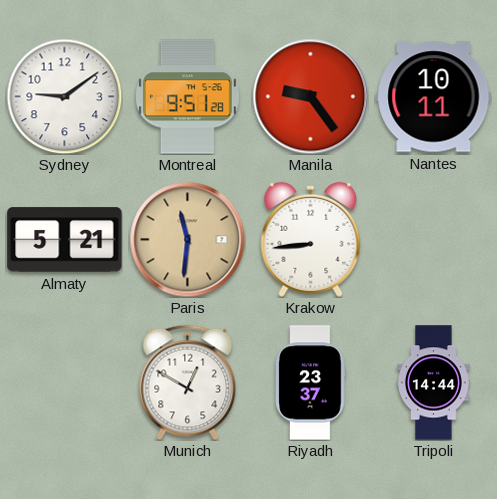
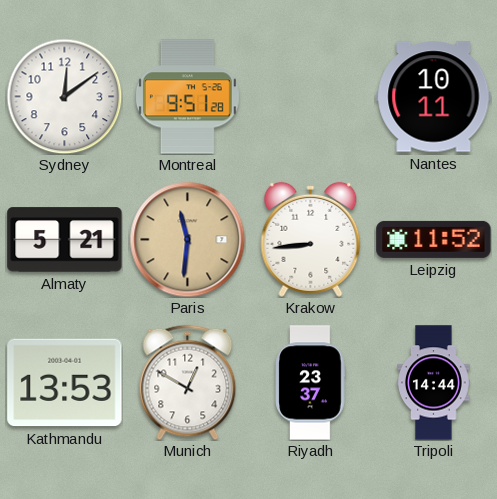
Sydney: 9:09 -> 12:09 (64, 96)
Manila: 9:24 -> none (310, 96)
Leipzig: none -> 11:52 (434, 239)
Kathmandu: none -> 13:53 (65, 383)
